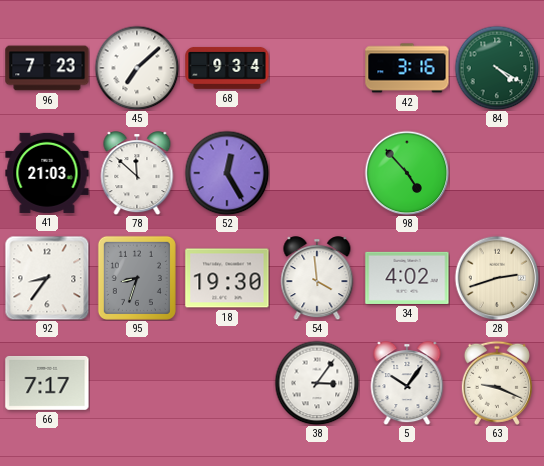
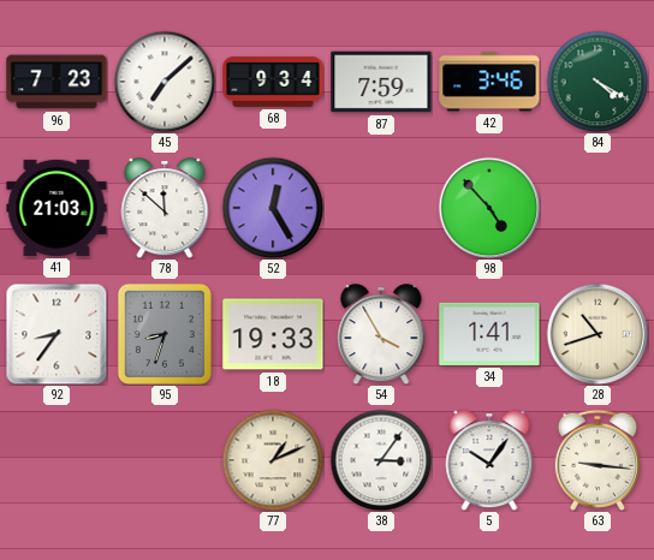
87: none -> 7:59 (381, 82)
42: 3:16 -> 3:46 (489, 82)
18: 19:30 -> 19:33 (273, 334)
54: 3:59 -> 3:55 (381, 334)
34: 4:02 -> 1:41 (489, 334)
28: 2:42 -> 10:42 (597, 334)
66: 7:17 -> none (47, 383)
77: none -> 1:11 (273, 460)
63: 9:19 -> 9:16 (597, 460)
